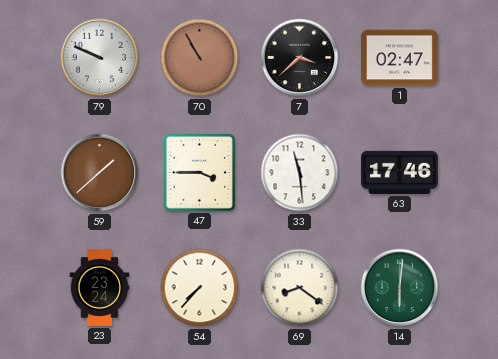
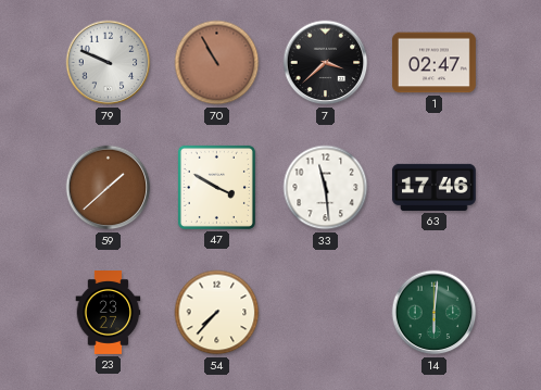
47: 3:45 -> 3:50 (216, 187)
23: 23:24 -> 23:27 (109, 313)
69: 8:21 -> none (300, 288)
